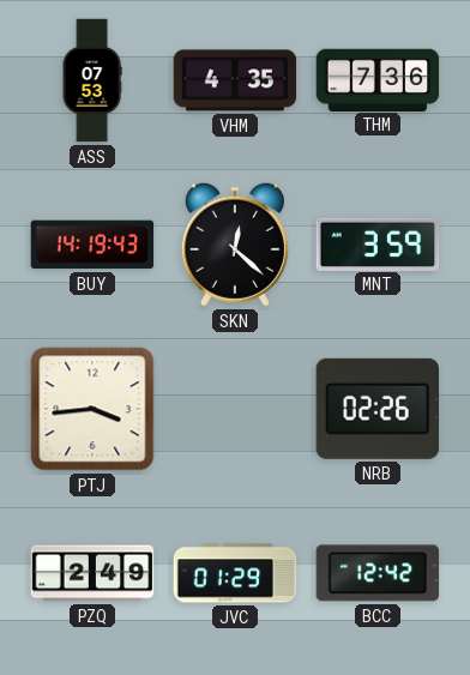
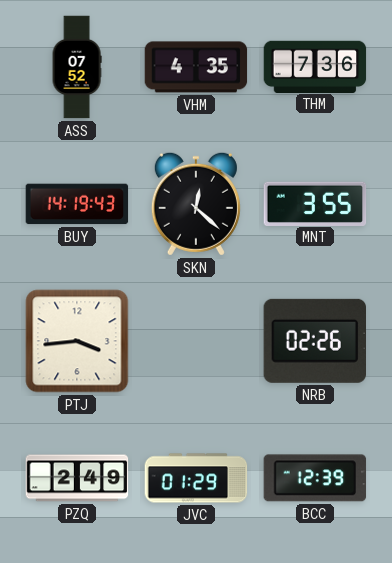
ASS: 07:53 -> 07:52 (77, 67)
MNT: 3:59 -> 3:55 (315, 203)
BCC: 12:42 -> 12:39 (315, 478)
